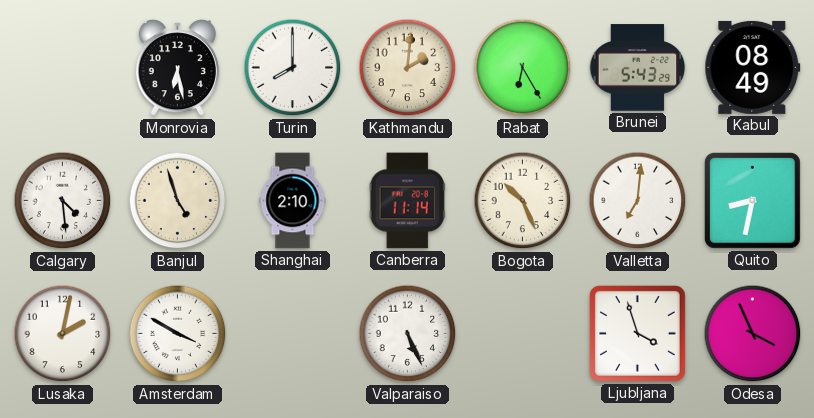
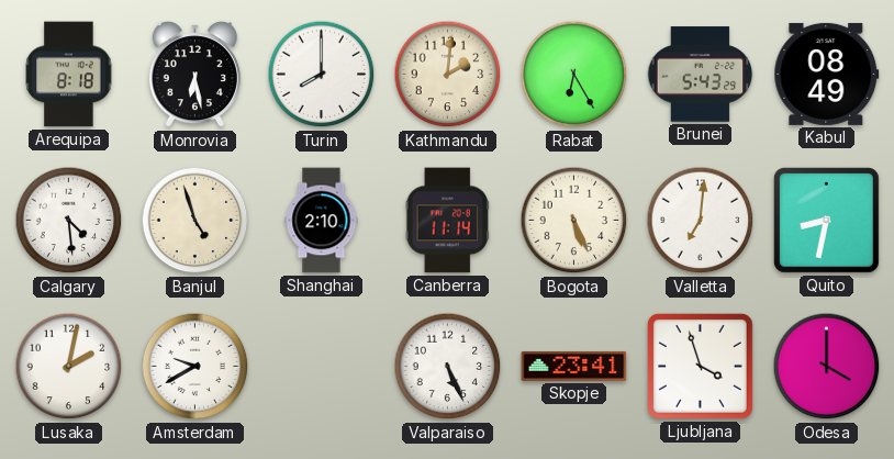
Arequipa: none -> 8:18 (69, 75)
Bogota: 10:26 -> 5:26 (574, 221)
Amsterdam: 3:50 -> 9:40 (195, 367)
Skopje: none -> 23:41 (574, 366)
Odesa: 3:56 -> 4:00 (827, 367)
